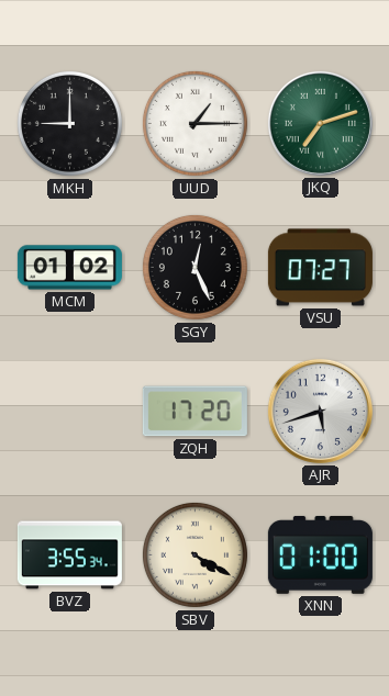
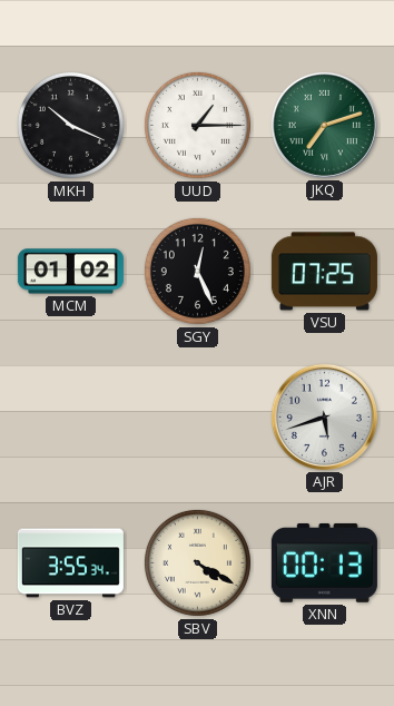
MKH: 9:00 -> 10:19 (70, 125)
VSU: 07:27 -> 07:25 (324, 272)
ZQH: 17:20 -> none (194, 412)
XNN: 01:00 -> 00:13 (324, 562)
